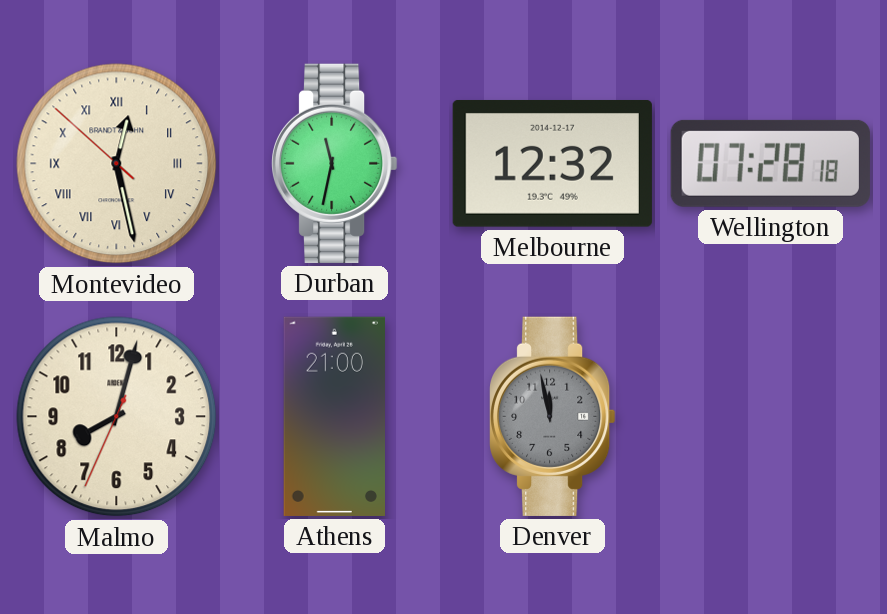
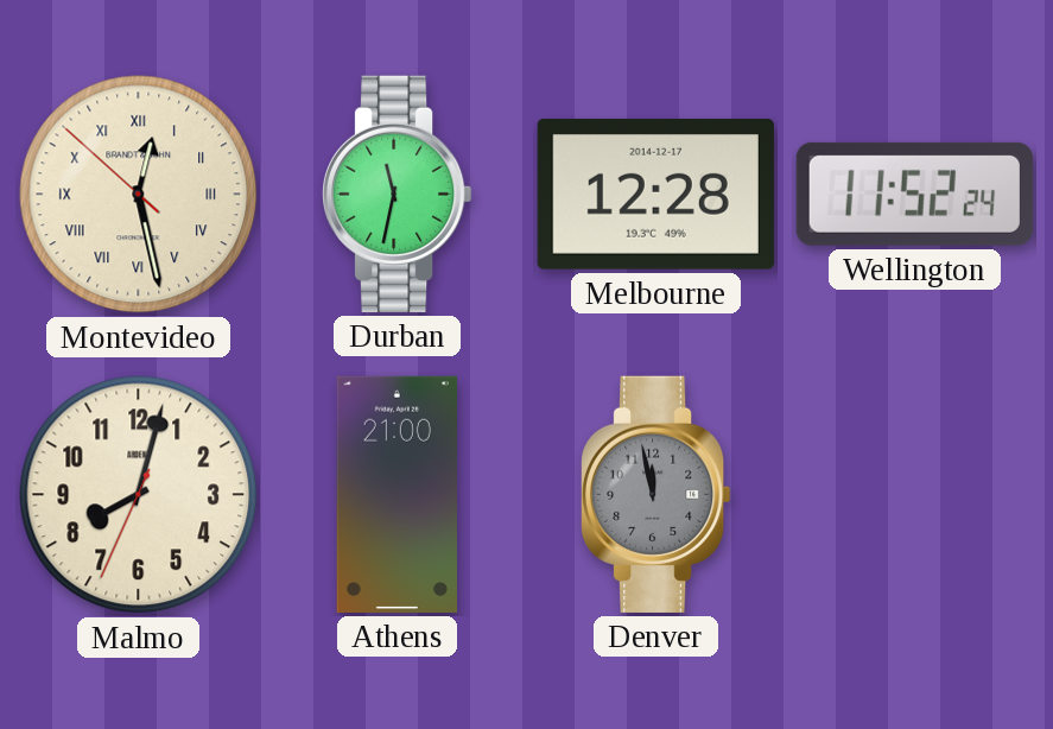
Melbourne: 12:32 -> 12:28 (655, 194)
Wellington: 07:28 -> 11:52 (914, 194)
